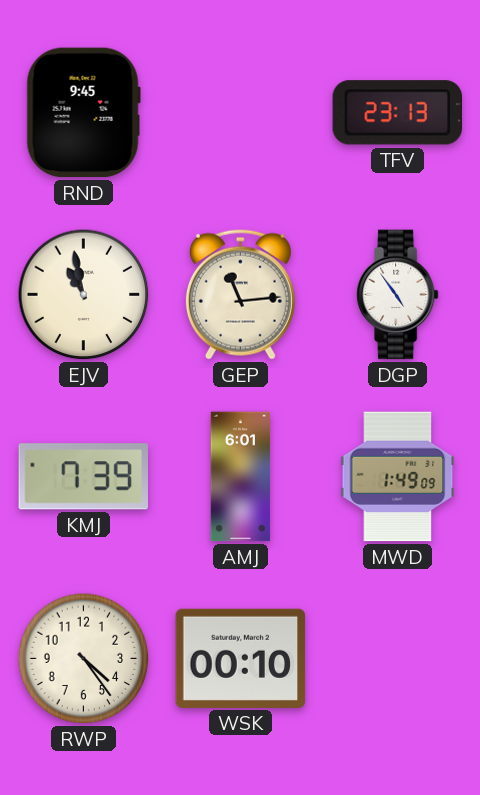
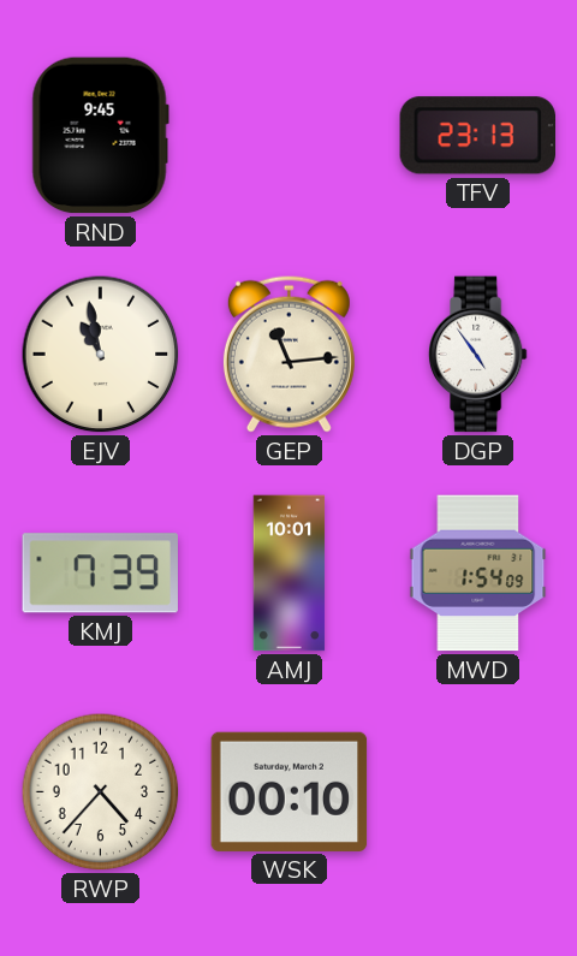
AMJ: 6:01 -> 10:01 (290, 574)
MWD: 1:49 -> 1:54 (478, 574)
RWP: 4:24 -> 4:37 (101, 792)
